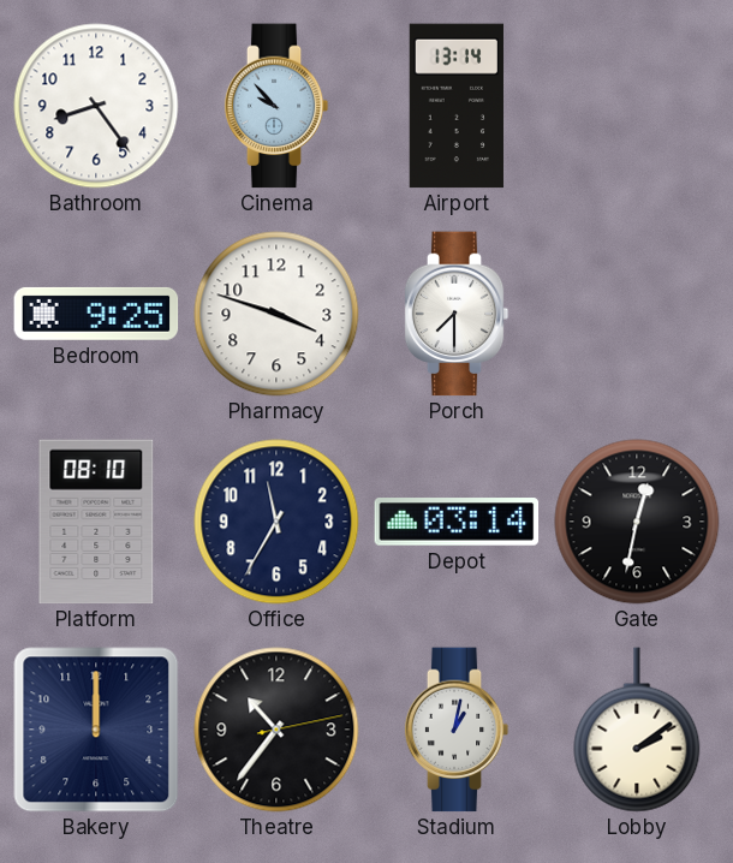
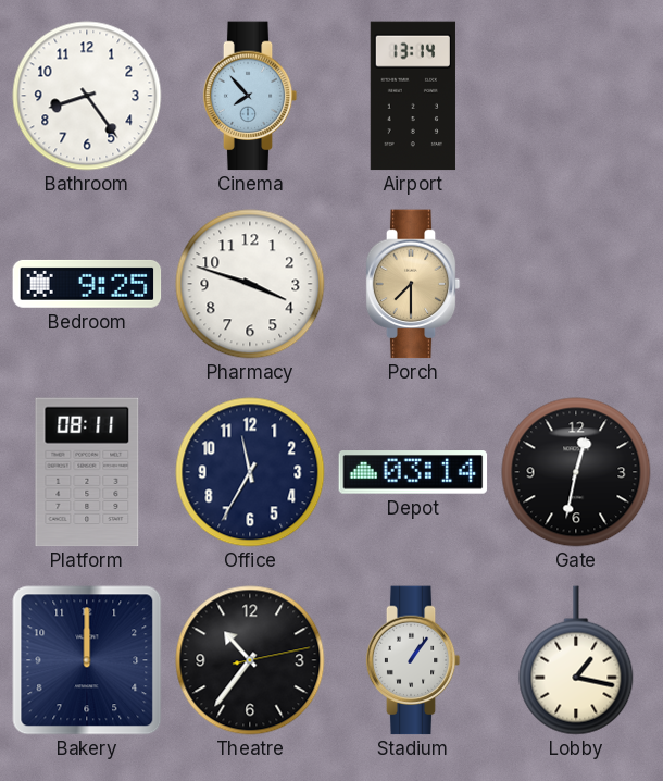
Cinema: 9:53 -> 7:53 (250, 96)
Porch dial: white -> champagne (413, 284)
Platform: 08:10 -> 08:11 (87, 472)
Stadium: 1:02 -> 1:06 (413, 660)
Lobby: 2:09 -> 1:17 (576, 660)
